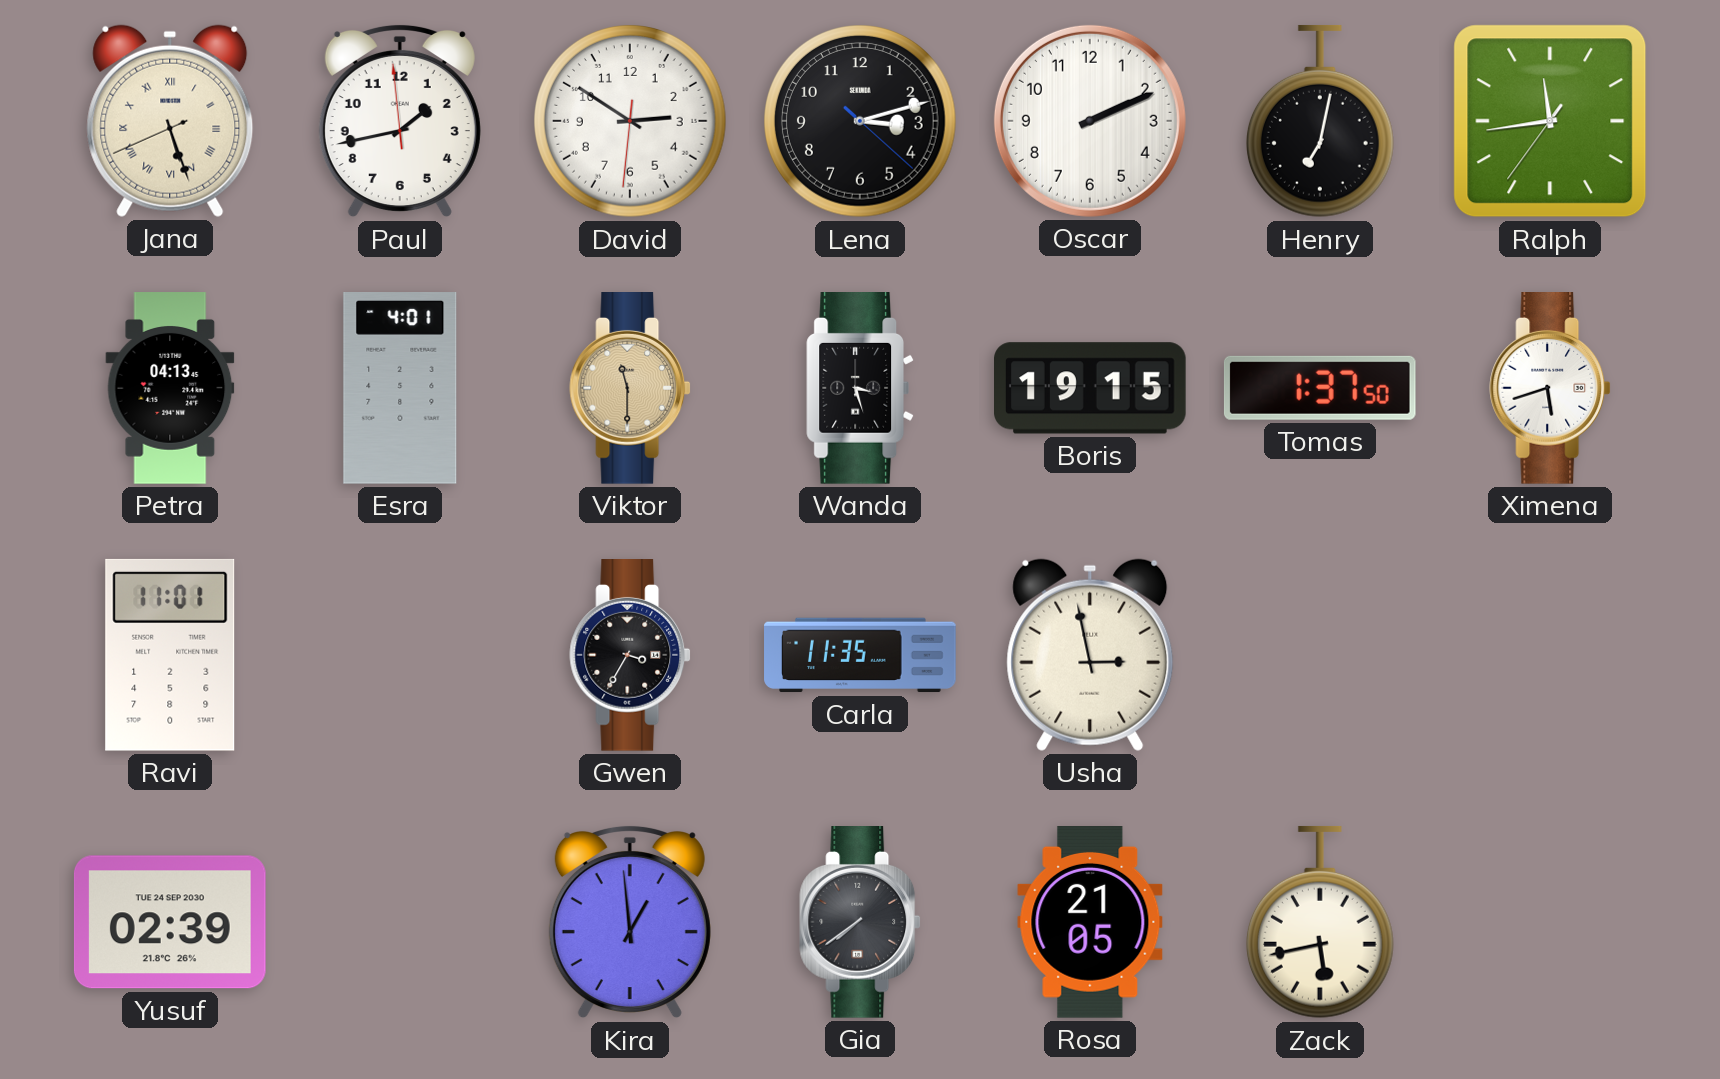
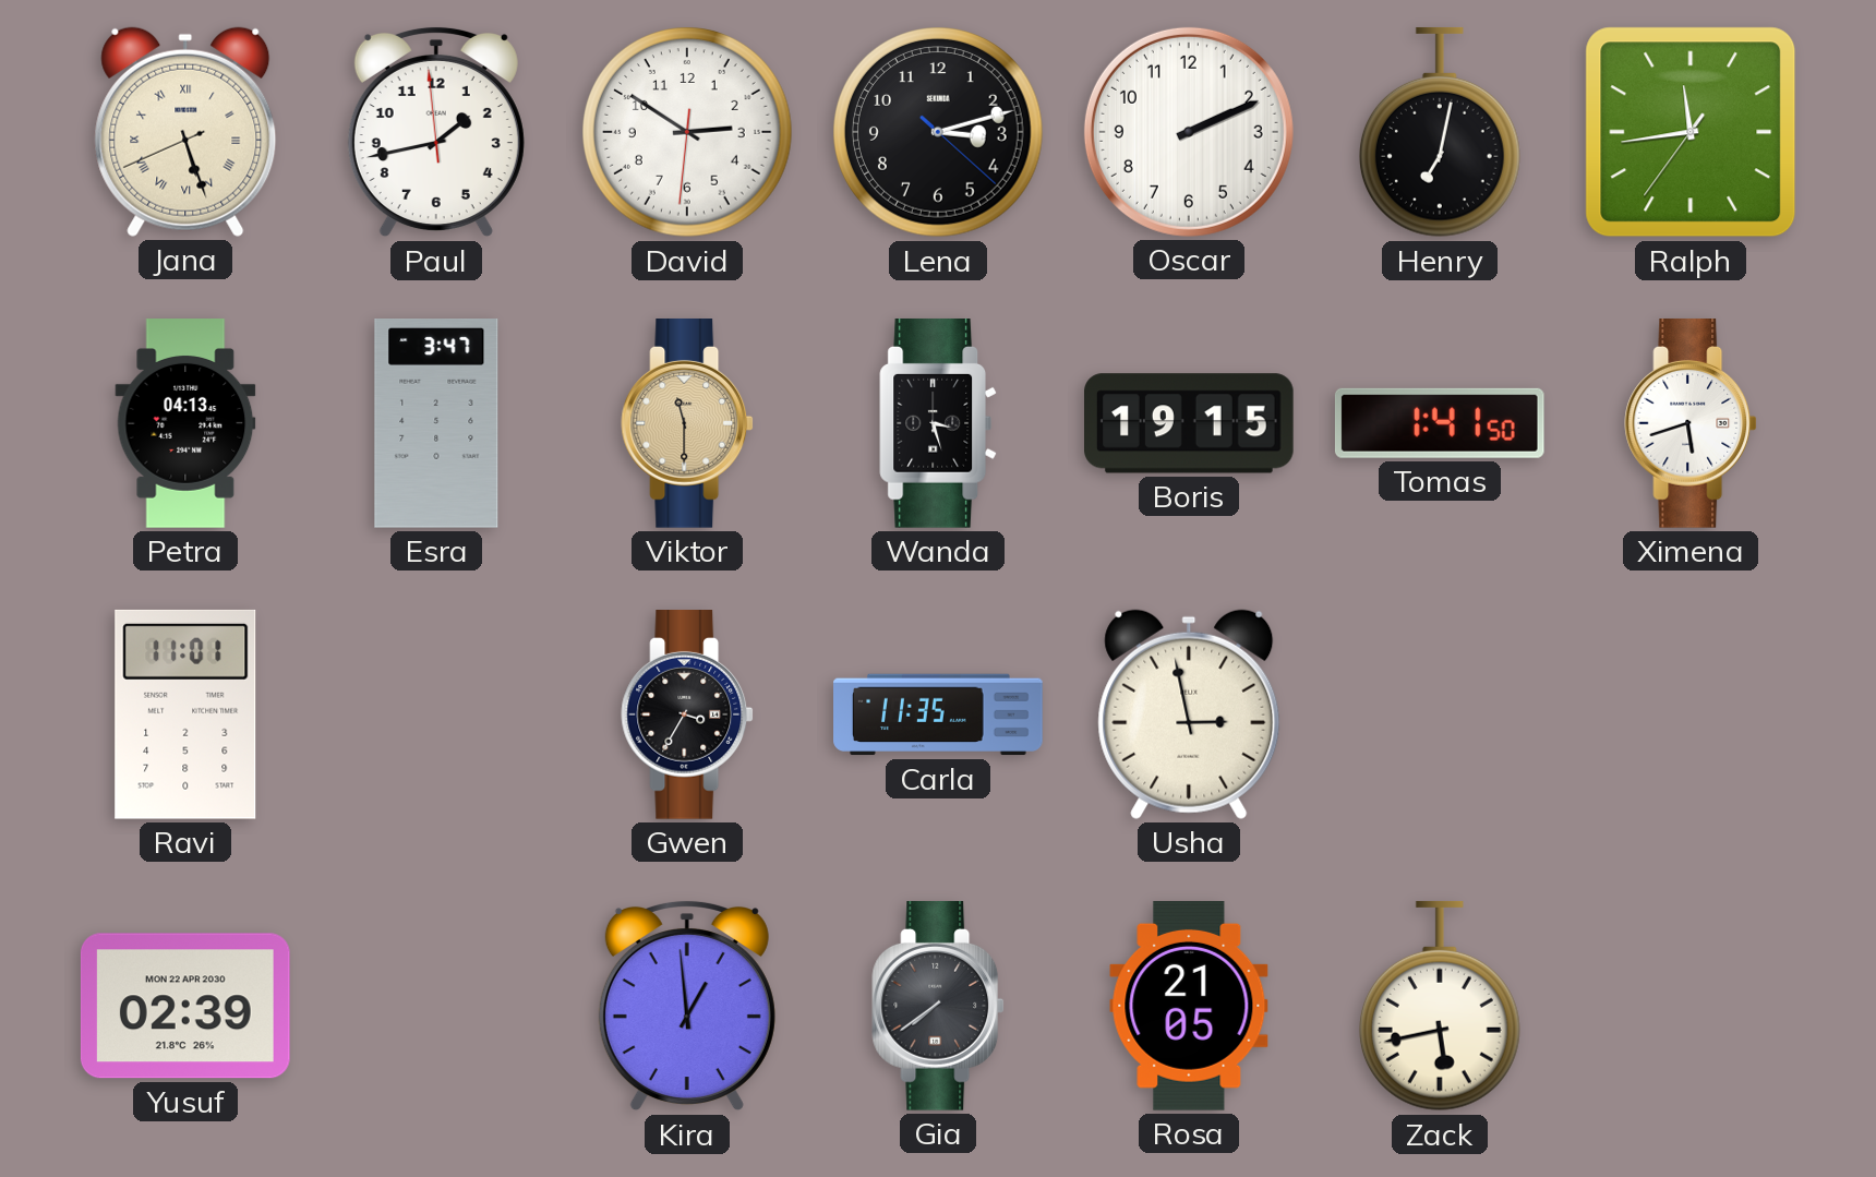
Esra: 4:01 -> 3:47 (436, 424)
Tomas: 1:37 -> 1:41 (1440, 423)
Yusuf date: TUE 24 SEP 2030 -> MON 22 APR 2030 (185, 1006)
